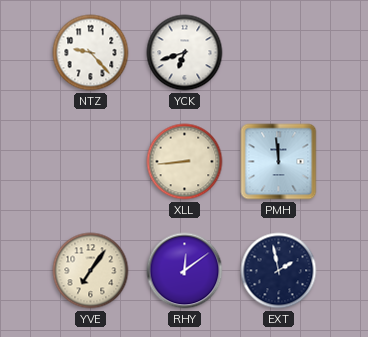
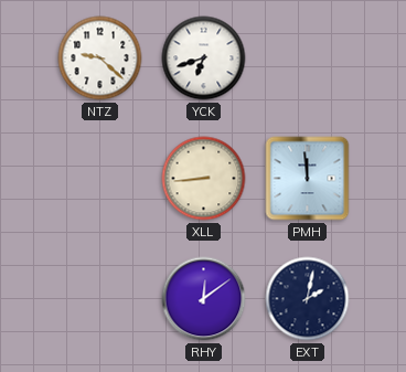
NTZ: 9:23 -> 9:22 (100, 59)
YVE: 7:06 -> none (91, 271)
EXT: 1:58 -> 2:02 (308, 299)
